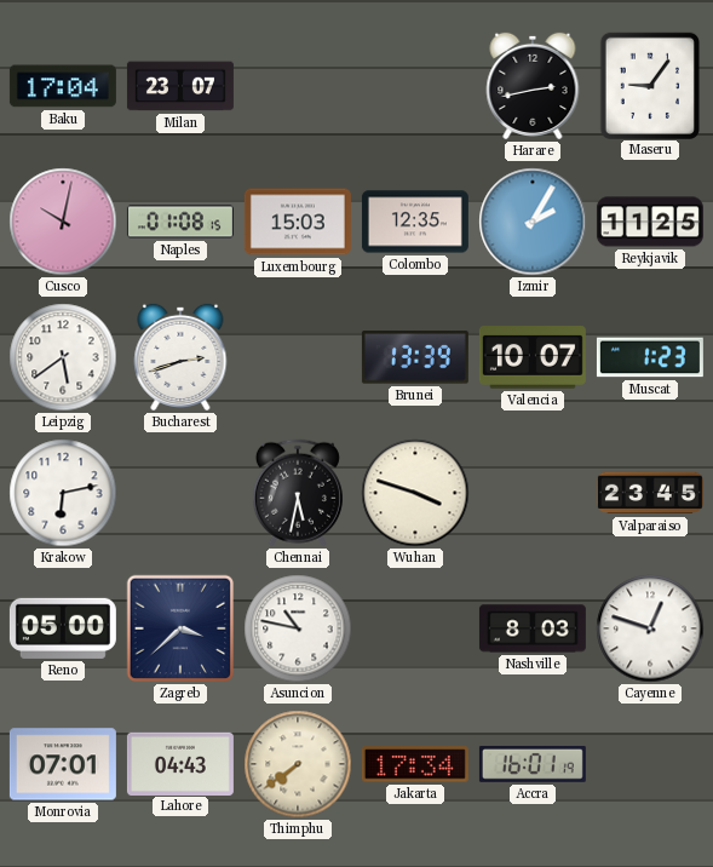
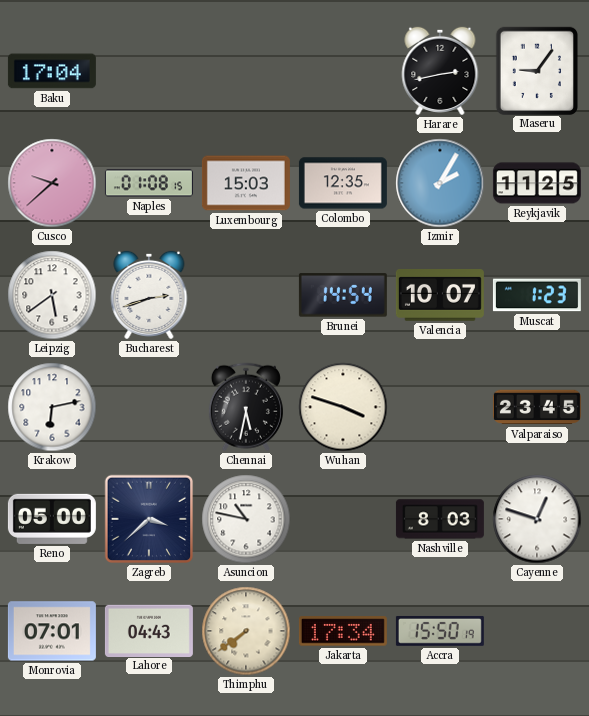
Milan: 23:07 -> none (180, 86)
Cusco: 10:02 -> 9:38 (52, 183)
Brunei: 13:39 -> 14:54 (343, 295)
Accra: 16:01 -> 15:50 (440, 631)
